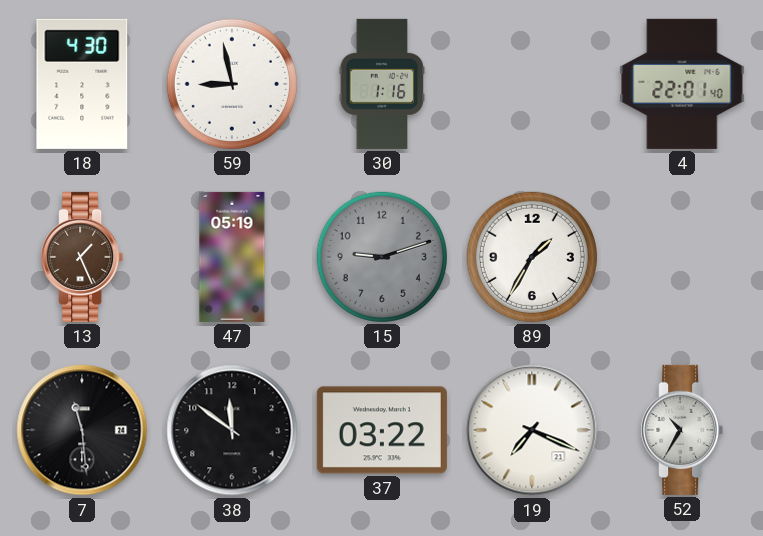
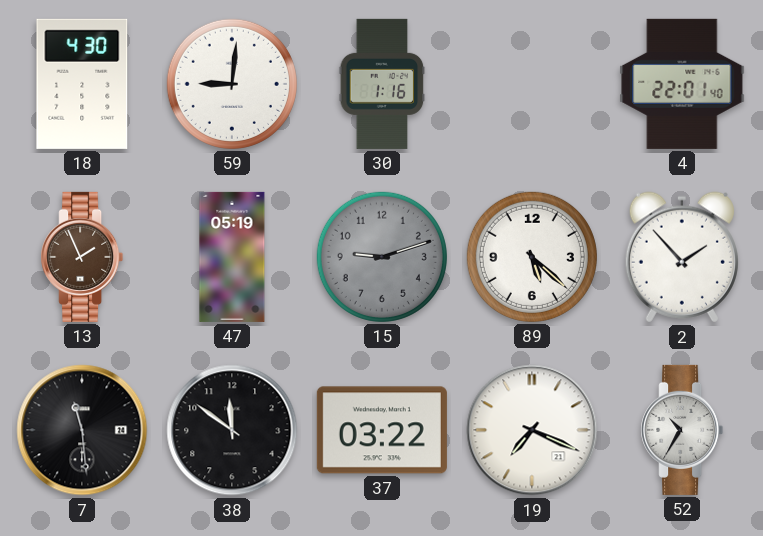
59: 8:58 -> 9:01 (232, 84)
13: 1:26 -> 1:56 (82, 257)
89: 1:35 -> 5:22 (532, 257)
2: none -> 1:53 (682, 257)
